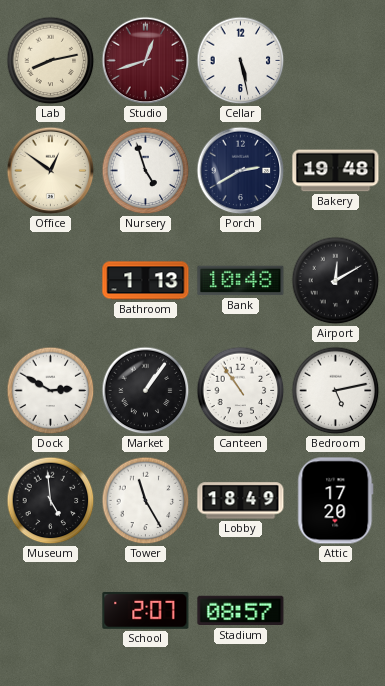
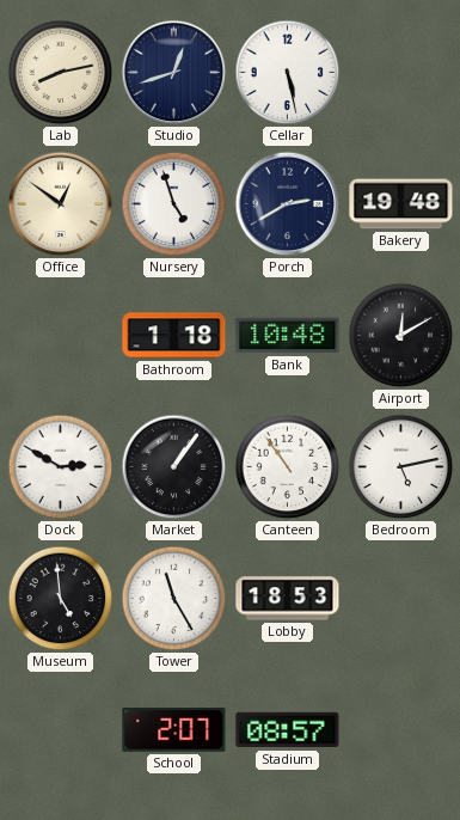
Studio dial: burgundy -> navy (174, 73)
Bathroom: 1:13 -> 1:18 (174, 336)
Lobby: 18:49 -> 18:53 (288, 599)
Attic: 17:20 -> none (336, 501)
